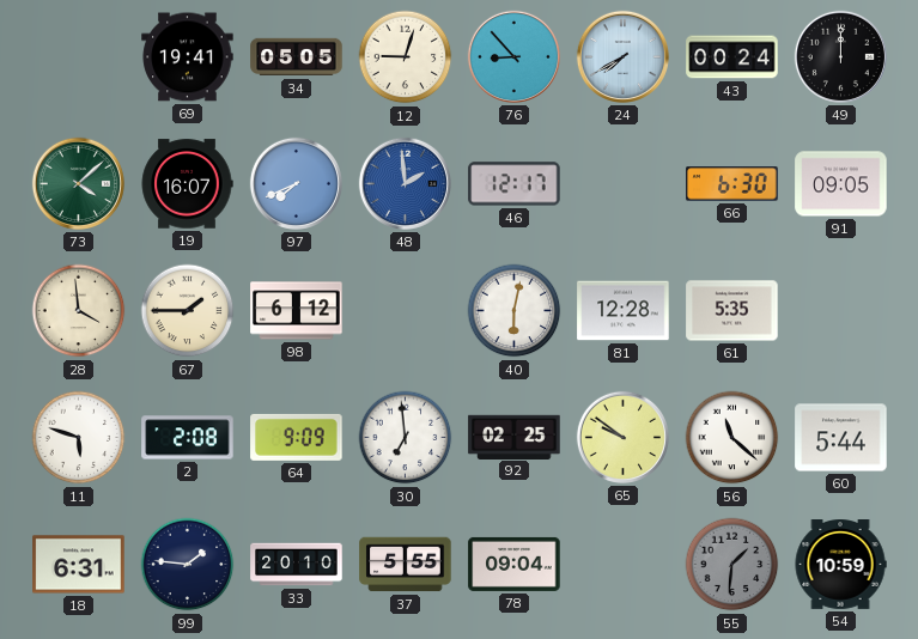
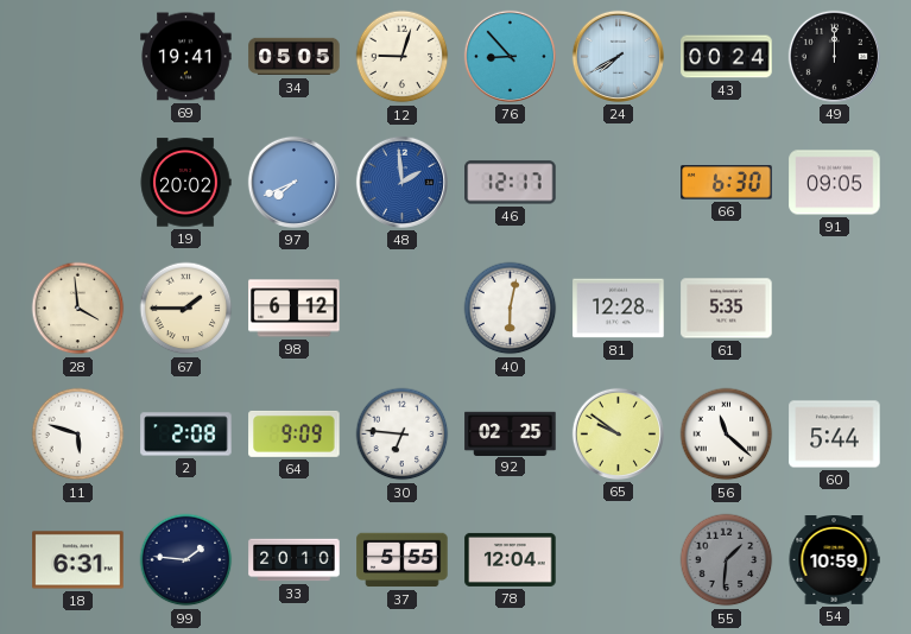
73: 4:08 -> none (78, 183)
19: 16:07 -> 20:02 (185, 183)
30: 6:59 -> 6:46 (403, 435)
78: 09:04 -> 12:04 (511, 559)
